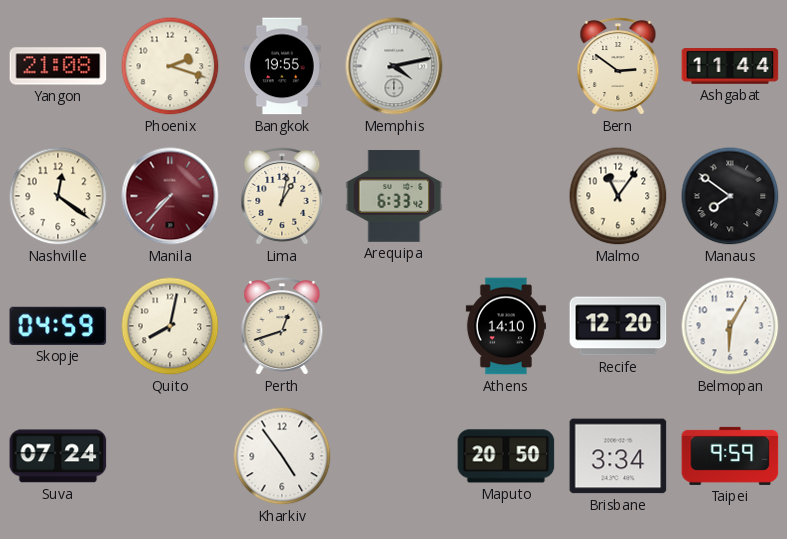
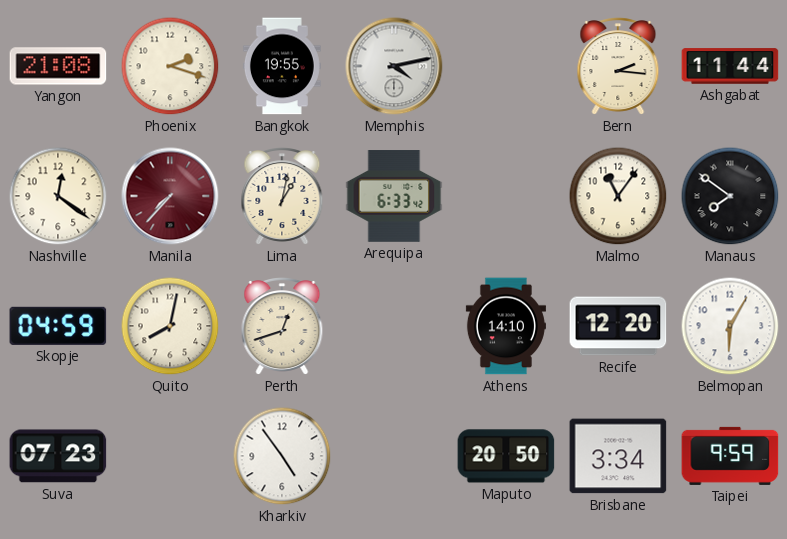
Bern: 2:51 -> 2:16 (618, 67)
Suva: 07:24 -> 07:23 (58, 456)
